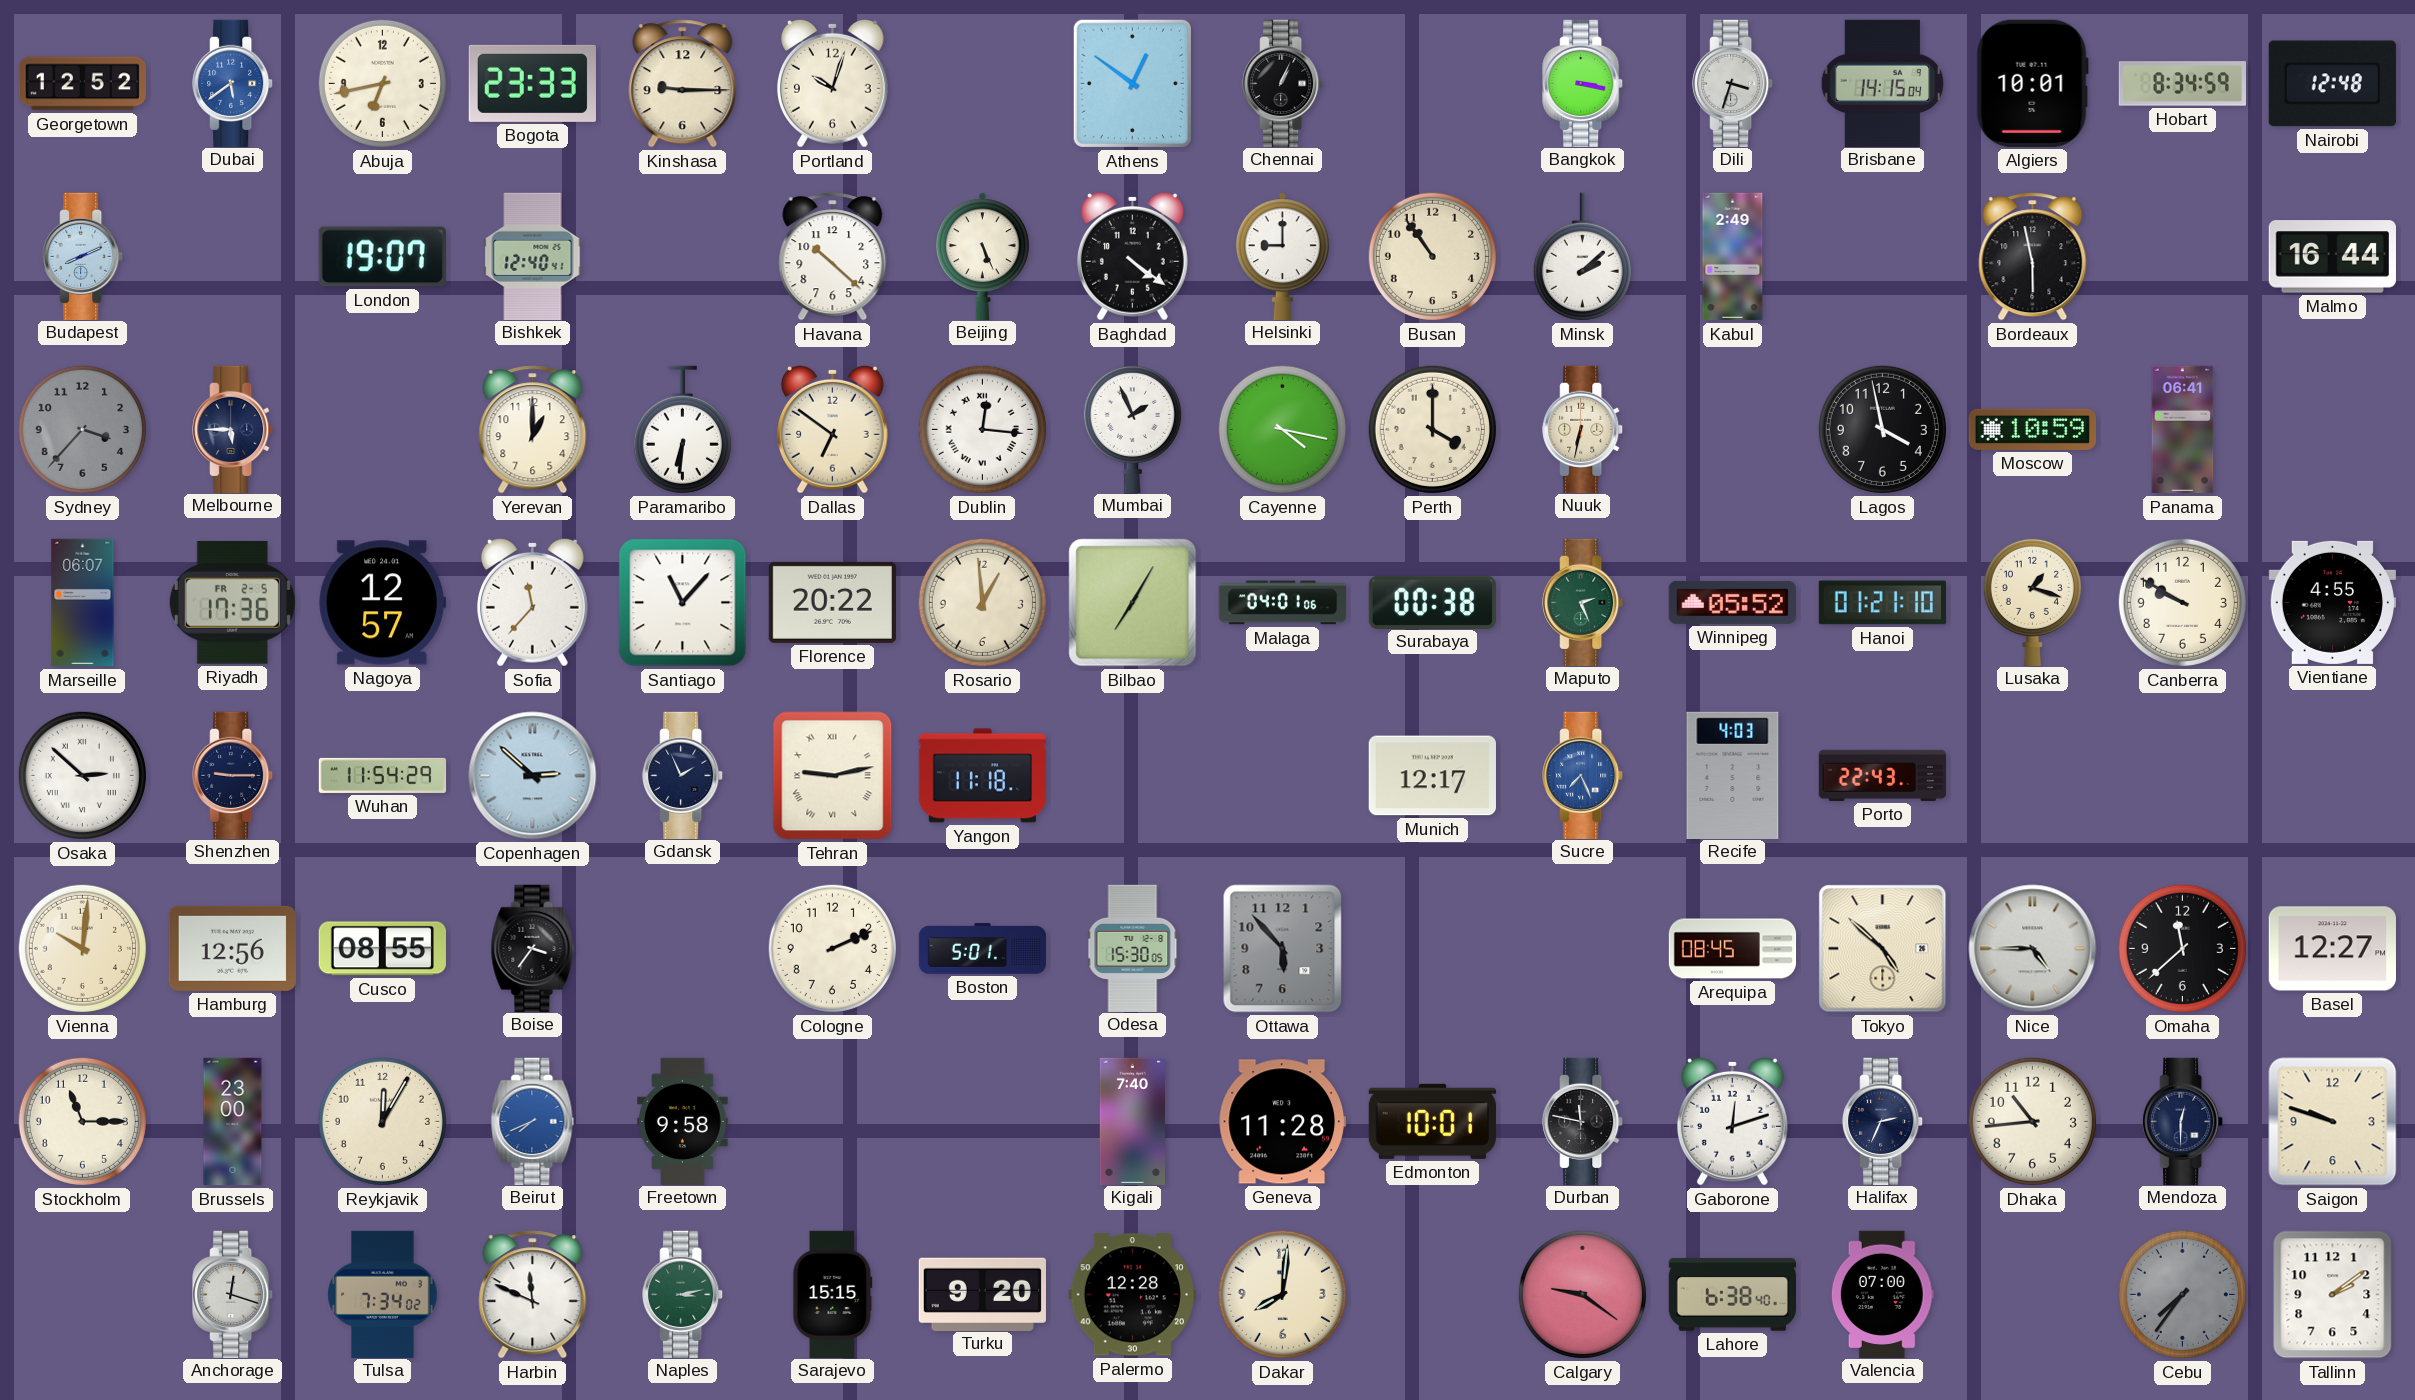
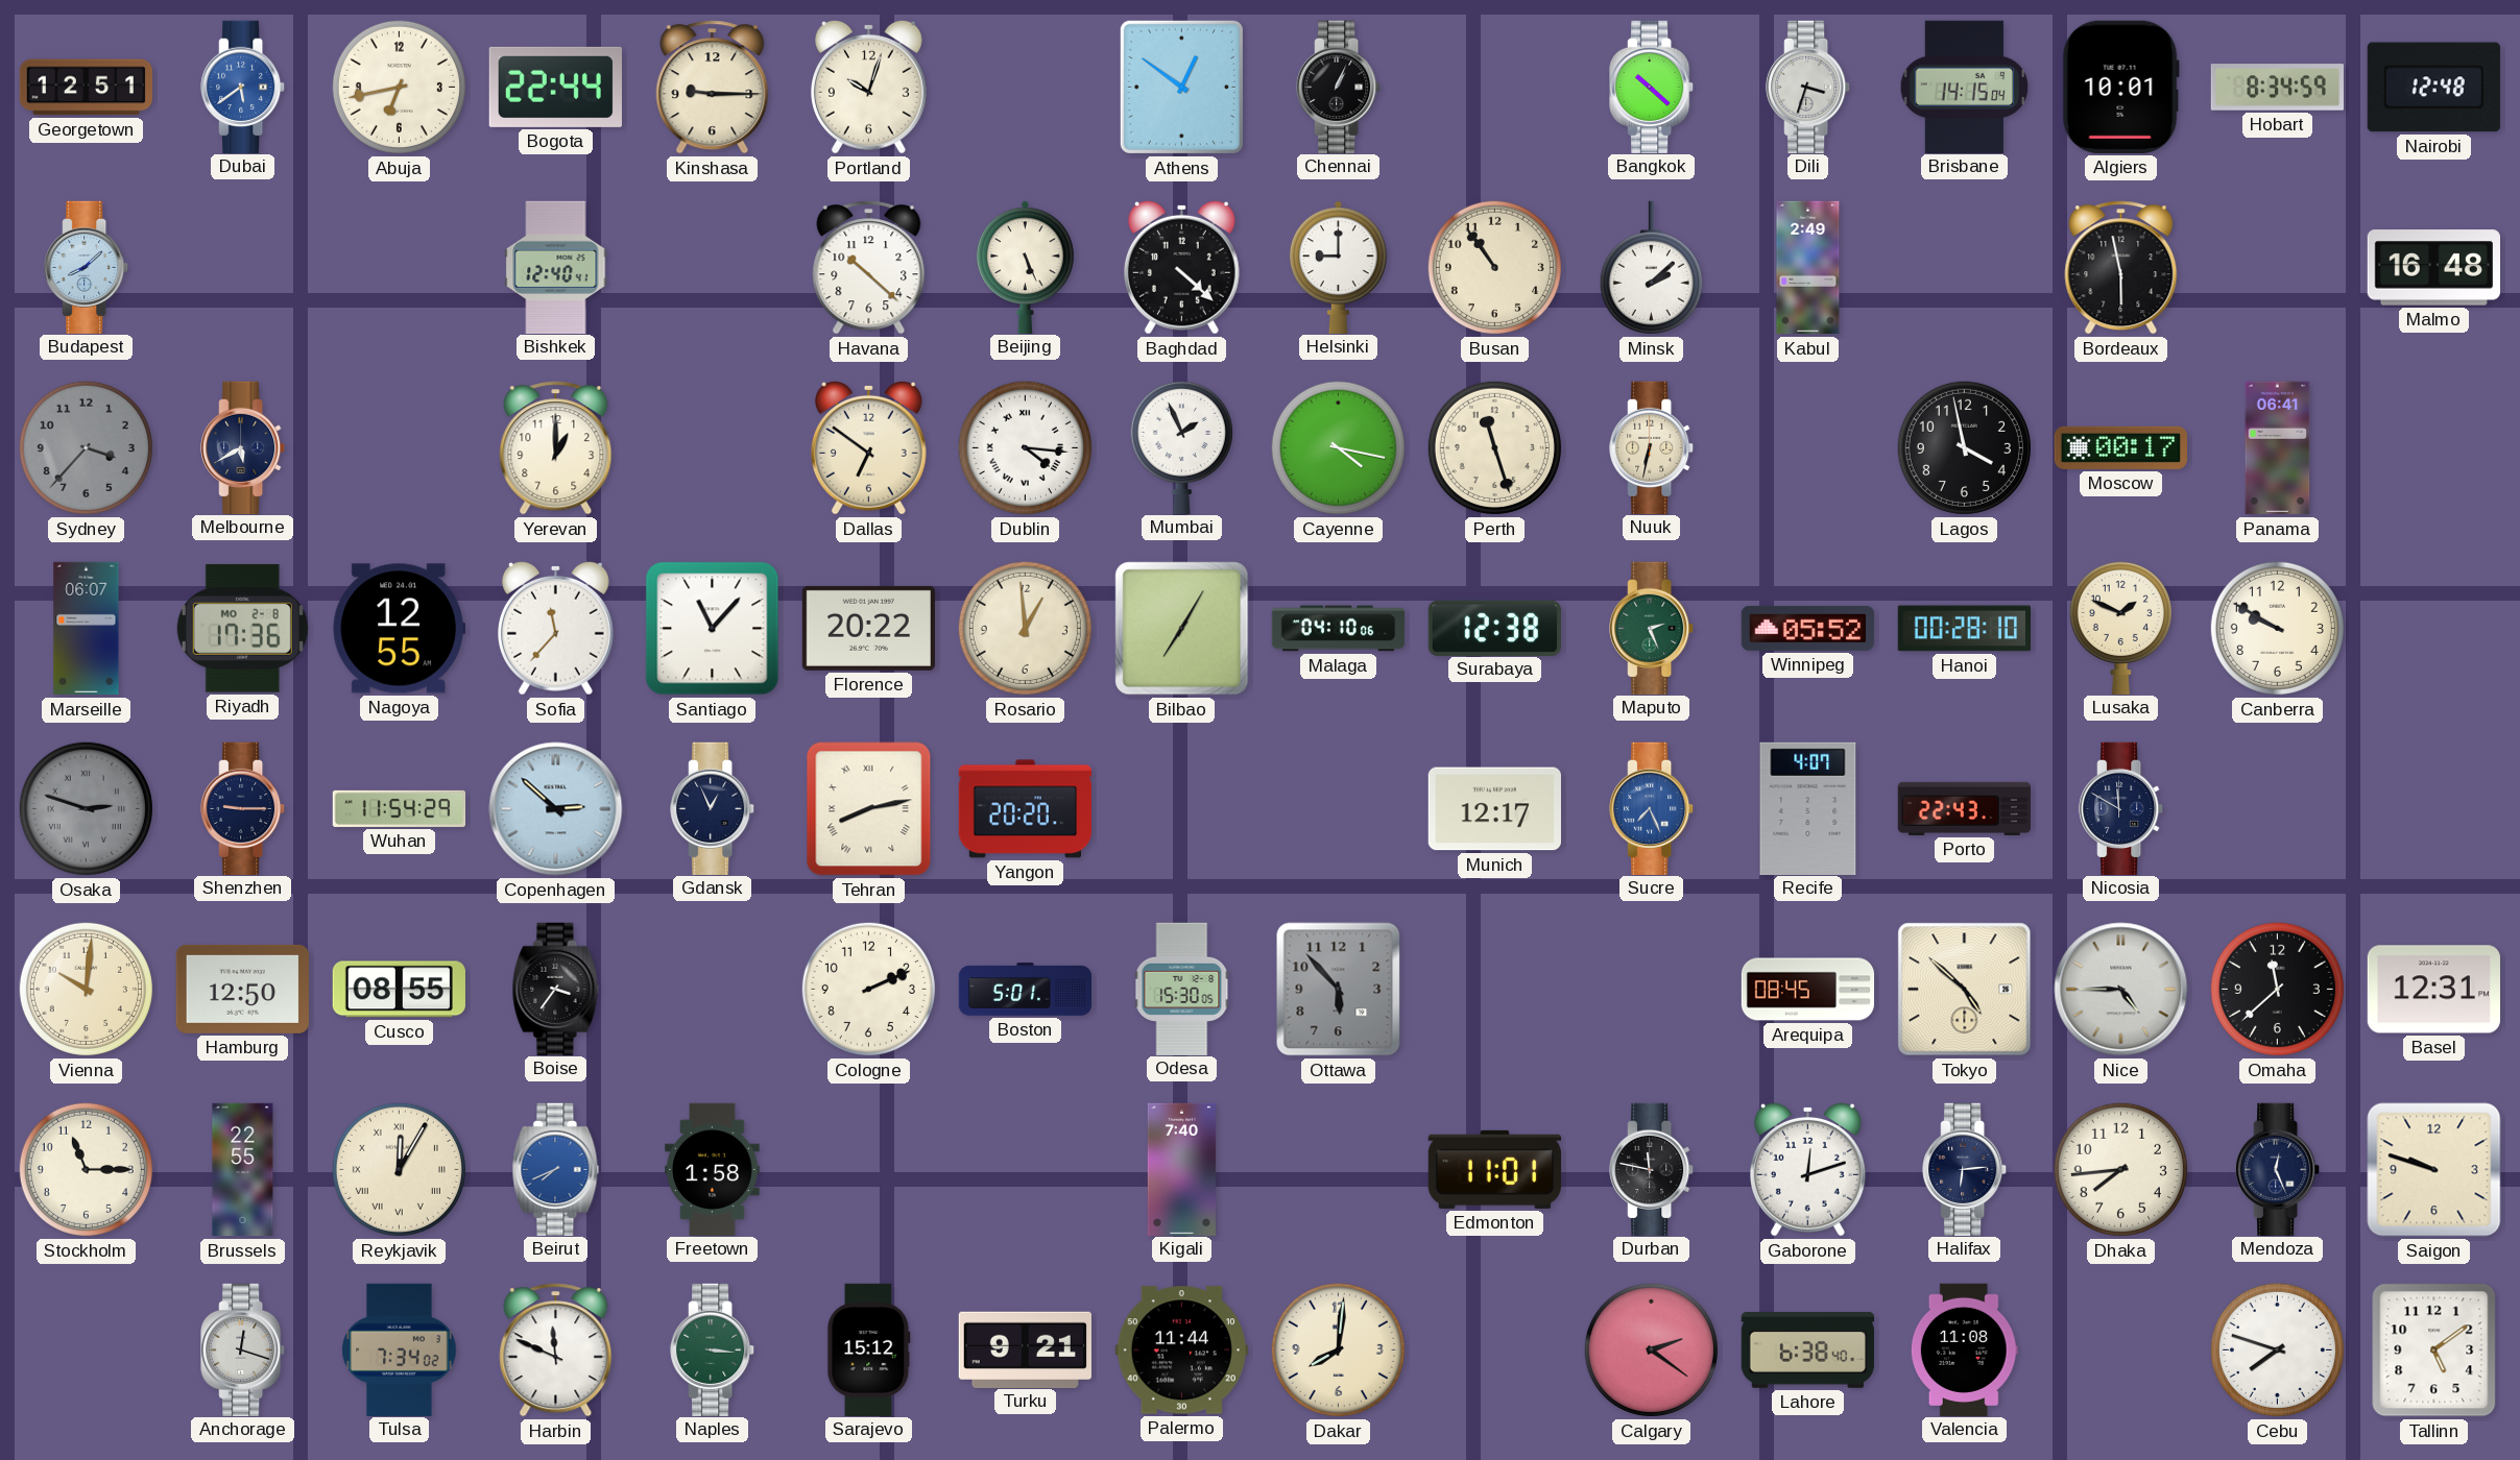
Georgetown: 12:52 -> 12:51 (86, 88)
Bogota: 23:33 -> 22:44 (555, 87)
Bangkok: 3:17 -> 10:22 (1652, 87)
Budapest: 8:11 -> 8:08 (87, 267)
London: 19:07 -> none (382, 257)
Baghdad: 4:21 -> 4:22 (1181, 267)
Malmo: 16:44 -> 16:48 (2433, 268)
Melbourne: 5:45 -> 5:40 (243, 447)
Paramaribo: 6:31 -> none (682, 430)
Dublin: 12:16 -> 4:16 (1025, 447)
Perth: 4:00 -> 11:27 (1494, 447)
Moscow: 10:59 -> 00:17 (2120, 447)
Riyadh date: FR 2-5 -> MO 2-8 (242, 629)
Nagoya: 12:57 -> 12:55 (399, 629)
Malaga: 04:01 -> 04:10 (1339, 629)
Surabaya: 00:38 -> 12:38 (1494, 628)
Hanoi: 01:21 -> 00:28 (1964, 629)
Lusaka: 1:18 -> 1:49 (2120, 627)
Vientiane: 4:55 -> none (2332, 602)
Osaka: 2:52 -> 2:48 (86, 808)
Osaka dial: white -> grey (86, 808)
Gdansk: 1:56 -> 12:56 (713, 808)
Tehran: 9:13 -> 8:13 (869, 809)
Yangon: 11:18 -> 20:20 (1025, 809)
Recife: 4:03 -> 4:07 (1808, 808)
Nicosia: none -> 11:50 (2121, 808)
Hamburg: 12:56 -> 12:50 (242, 989)
Basel: 12:27 -> 12:31 (2433, 990)
Brussels: 23:00 -> 22:55 (243, 1170)
Reykjavik numerals: Arabic -> Roman (399, 1169)
Freetown: 9:58 -> 1:58 (713, 1169)
Geneva: 11:28 -> none (1282, 1122)
Edmonton: 10:01 -> 11:01 (1494, 1169)
Halifax: 2:34 -> 6:14 (1965, 1169)
Dhaka: 10:44 -> 7:44 (2120, 1169)
Mendoza: 12:30 -> 12:26 (2278, 1169)
Naples: 3:13 -> 3:16 (713, 1349)
Sarajevo: 15:15 -> 15:12 (869, 1349)
Turku: 9:20 -> 9:21 (1025, 1349)
Palermo: 12:28 -> 11:44 (1181, 1350)
Calgary: 9:21 -> 2:21 (1651, 1349)
Valencia: 07:00 -> 11:08 (1964, 1349)
Cebu: 7:36 -> 7:48 (2277, 1349)
Cebu dial: grey -> white (2277, 1349)
Tallinn: 2:09 -> 5:09 (2434, 1350)
